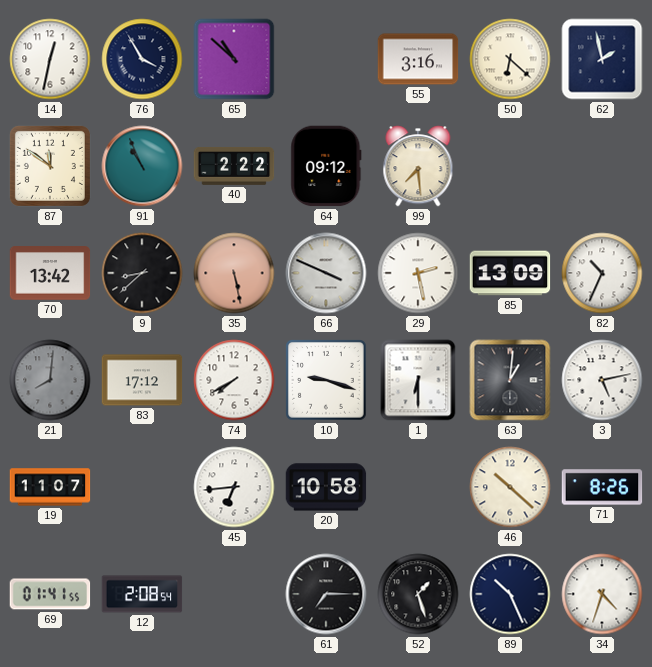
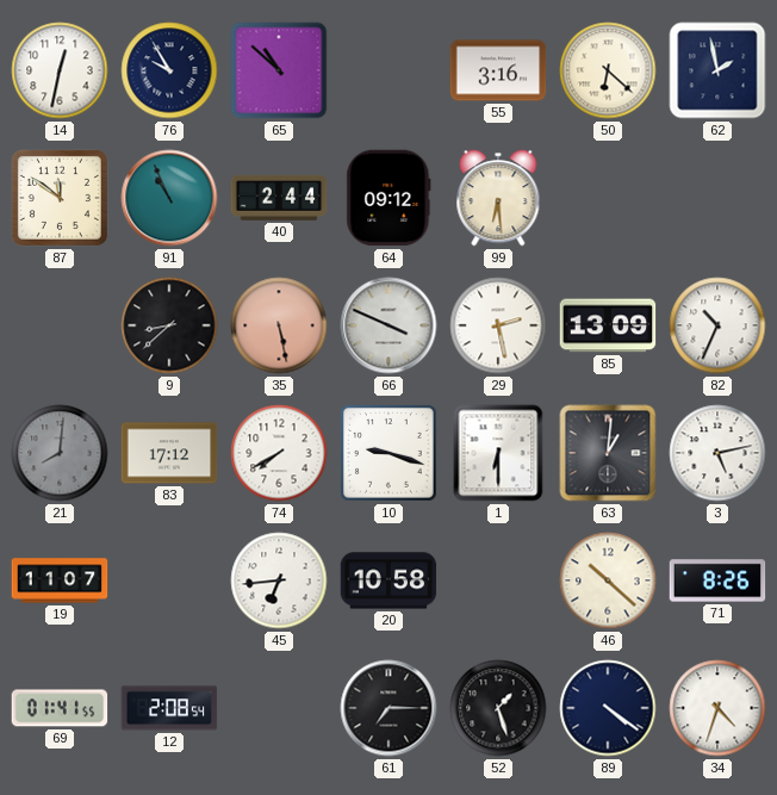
76: 3:55 -> 9:55 (169, 70)
40: 2:22 -> 2:44 (279, 198)
99: 7:29 -> 6:29 (498, 198)
70: 13:42 -> none (50, 273)
89: 10:26 -> 4:21 (608, 708)
